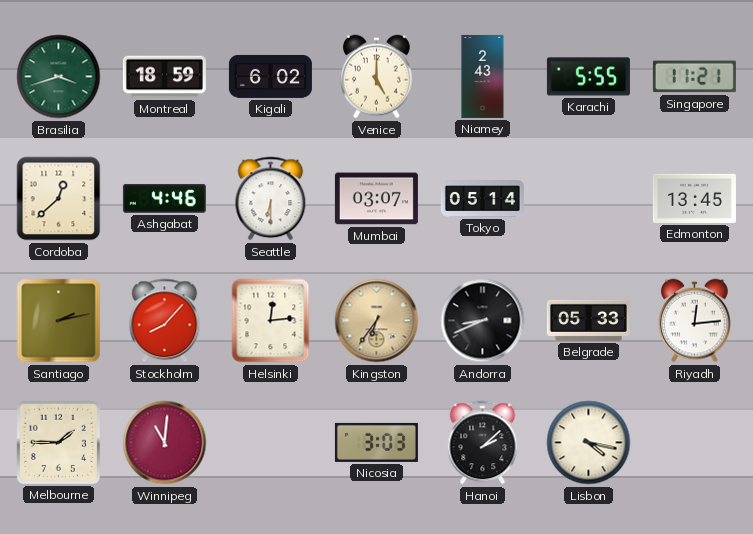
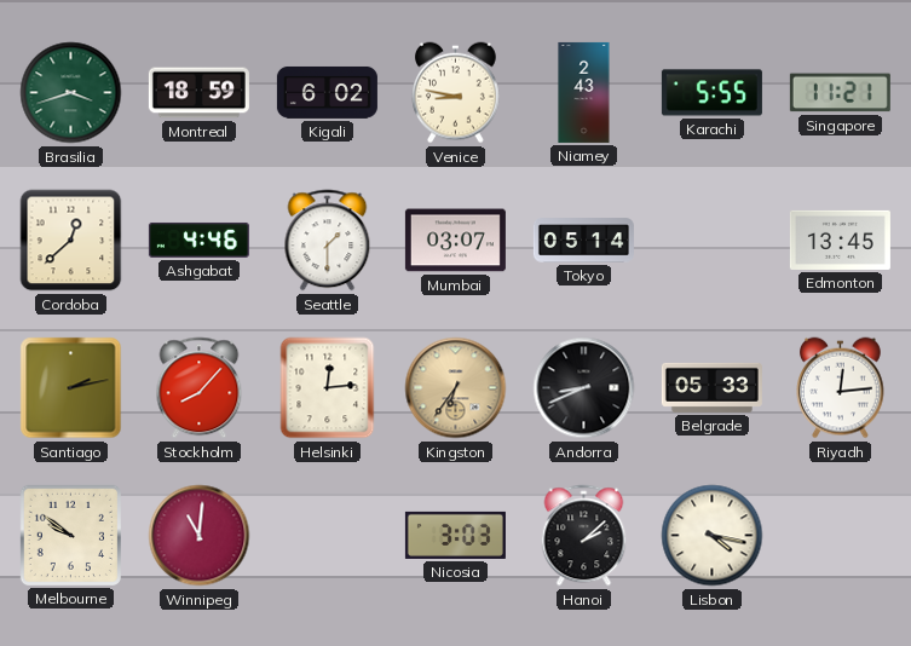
Venice: 5:00 -> 8:47 (456, 93)
Seattle: 6:30 -> 1:30 (328, 241)
Melbourne: 1:45 -> 9:51 (70, 535)
